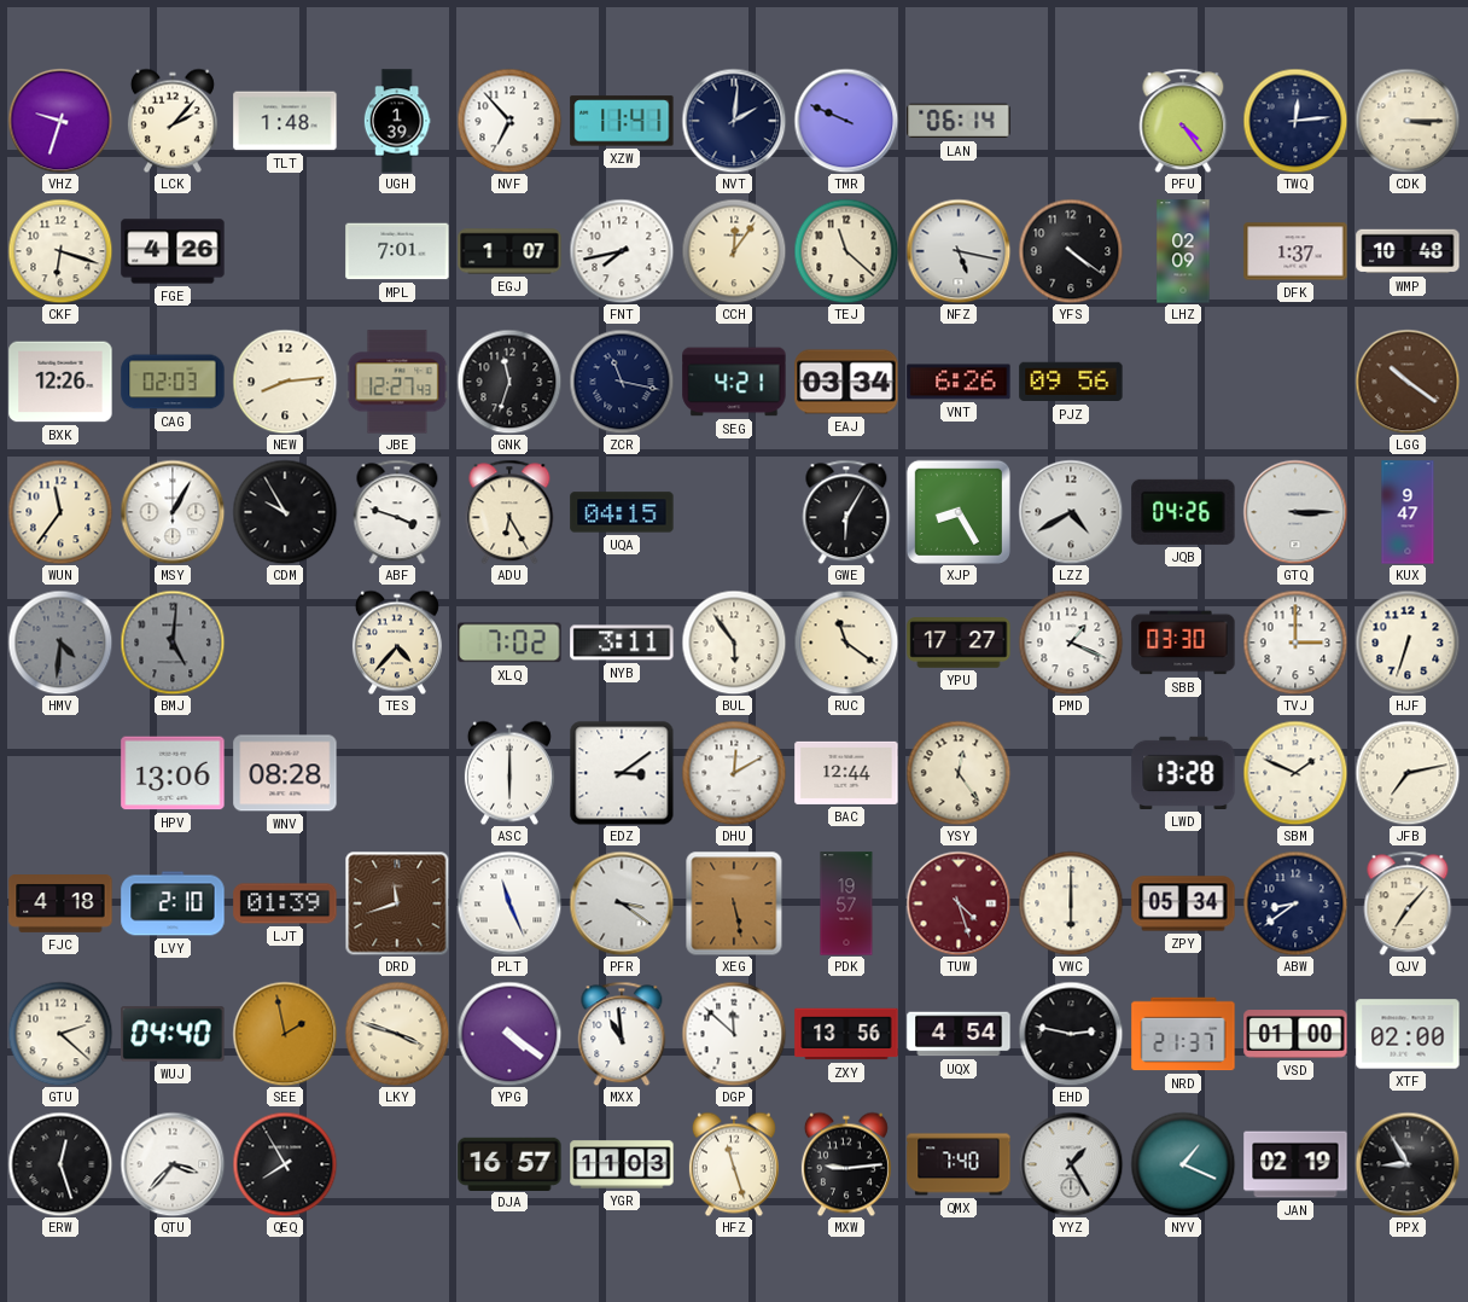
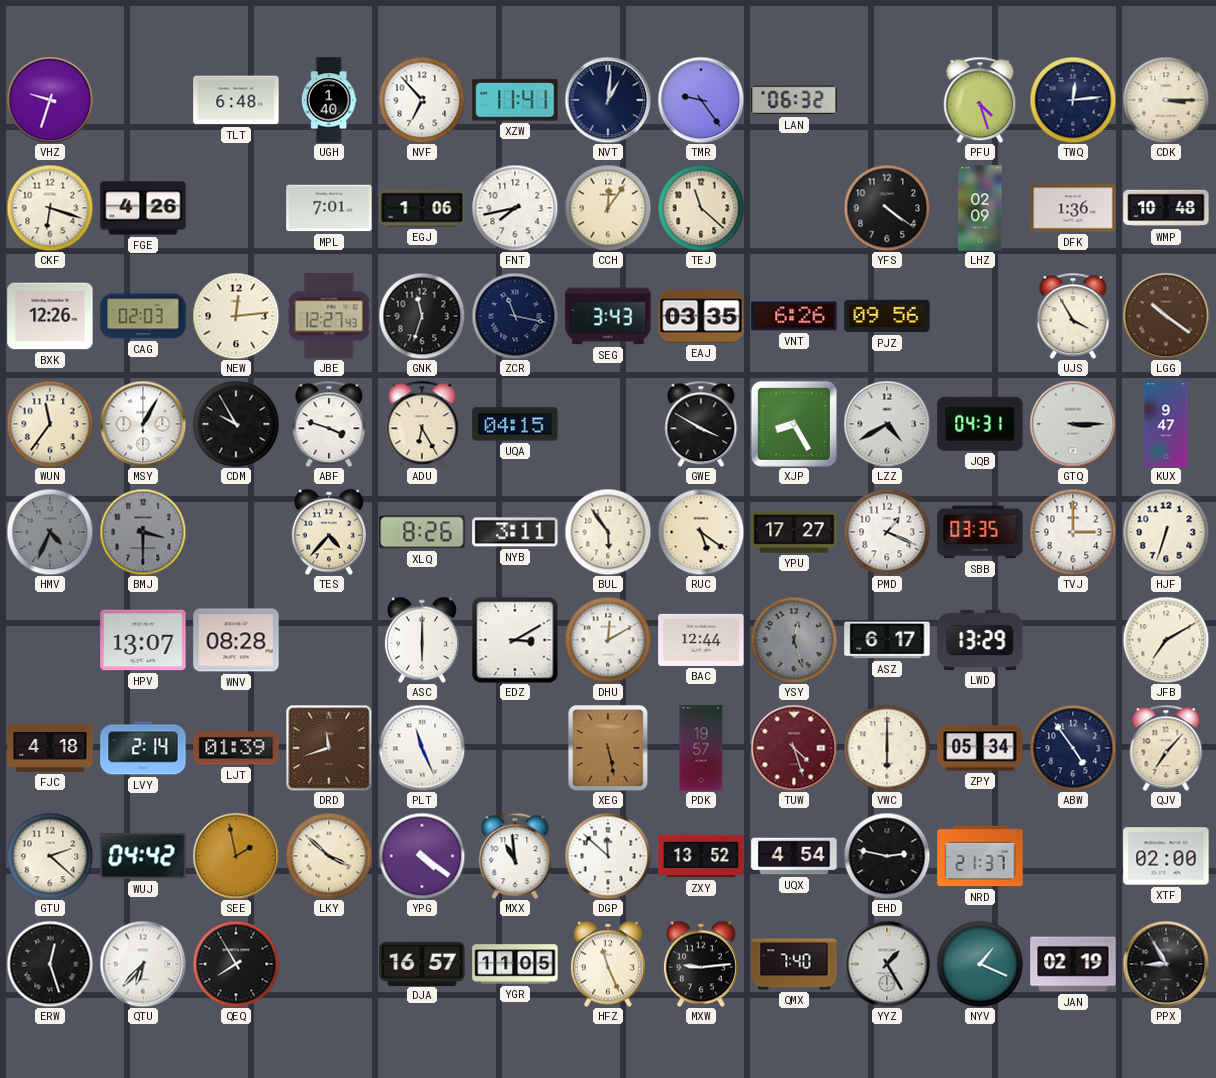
LCK: 2:07 -> none (173, 121)
TLT: 1:48 -> 6:48 (236, 100)
UGH: 1:39 -> 1:40 (329, 100)
NVT: 2:01 -> 1:01 (608, 100)
TMR: 9:49 -> 9:24 (701, 100)
LAN: 06:14 -> 06:32 (794, 100)
PFU: 4:24 -> 4:27 (980, 100)
EGJ: 1:07 -> 1:06 (422, 208)
NFZ: 5:17 -> none (959, 251)
DFK: 1:37 -> 1:36 (1073, 208)
NEW: 8:14 -> 12:14 (236, 316)
SEG: 4:21 -> 3:43 (608, 316)
EAJ: 03:34 -> 03:35 (701, 316)
UJS: none -> 3:55 (1073, 316)
GWE: 6:05 -> 3:50 (701, 424)
JQB: 04:26 -> 04:31 (980, 424)
HMV: 4:31 -> 4:34 (50, 532)
BMJ: 5:01 -> 3:30 (143, 532)
XLQ: 7:02 -> 8:26 (422, 532)
RUC: 11:21 -> 5:21 (701, 532)
SBB: 03:30 -> 03:35 (980, 532)
HPV: 13:06 -> 13:07 (143, 640)
EDZ: 3:09 -> 3:10 (515, 640)
YSY: 12:24 -> 12:27 (794, 640)
YSY dial: cream -> grey (794, 640)
ASZ: none -> 6:17 (887, 640)
LWD: 13:28 -> 13:29 (980, 640)
SBM: 1:49 -> none (1295, 773)
JFB: 7:13 -> 7:10 (1166, 640)
LVY: 2:10 -> 2:14 (143, 748)
PFR: 3:21 -> none (622, 903)
ABW: 8:39 -> 4:54 (1073, 748)
WUJ: 04:40 -> 04:42 (143, 856)
LKY: 3:48 -> 3:52 (329, 856)
ZXY: 13:56 -> 13:52 (701, 856)
VSD: 01:00 -> none (1295, 1034)
QTU: 3:37 -> 6:37 (143, 964)
YGR: 11:03 -> 11:05 (515, 964)
HFZ: 11:27 -> 11:26 (608, 964)
